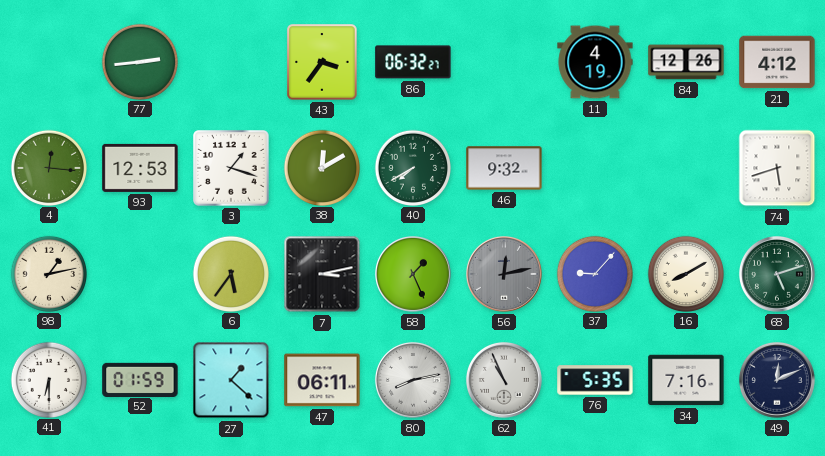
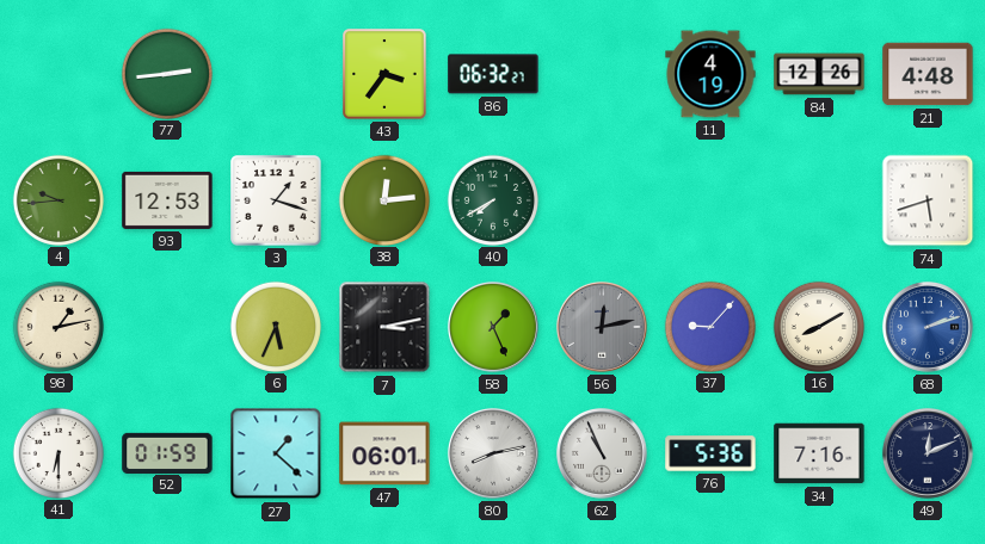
21: 4:12 -> 4:48 (928, 74)
4: 12:16 -> 9:44 (57, 199)
38: 12:10 -> 12:14 (383, 199)
46: 9:32 -> none (504, 168)
6: 5:36 -> 5:34 (275, 326)
68: 5:12 -> 2:12 (928, 328)
68 dial: green -> blue (928, 328)
47: 06:11 -> 06:01 (384, 453)
76: 5:35 -> 5:36 (710, 453)
